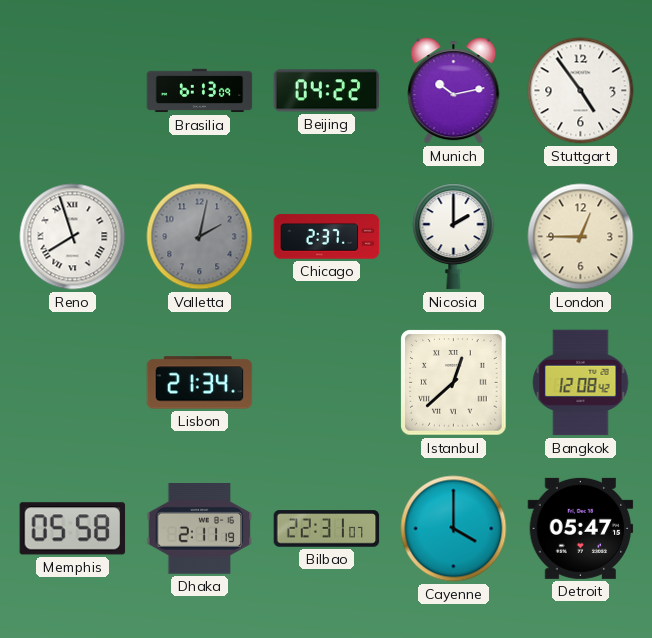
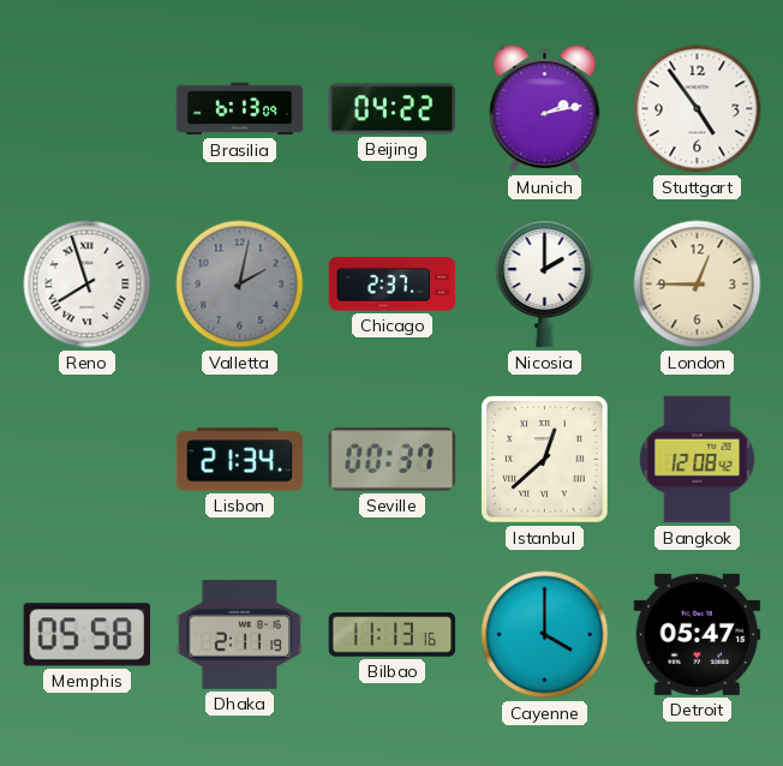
Munich: 10:13 -> 2:13 (545, 109)
Seville: none -> 00:37 (393, 460)
Bilbao: 22:31 -> 11:13 (393, 635)
